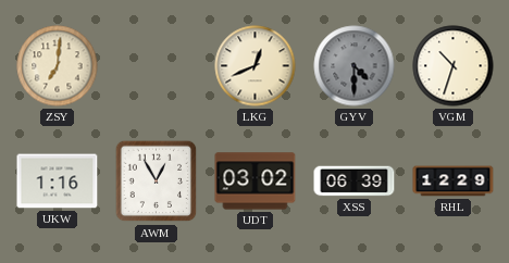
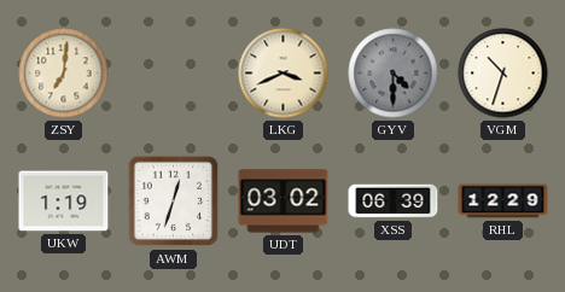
LKG: 12:41 -> 3:41 (284, 74)
UKW: 1:16 -> 1:19 (64, 202)
AWM: 12:55 -> 12:33 (174, 202)
